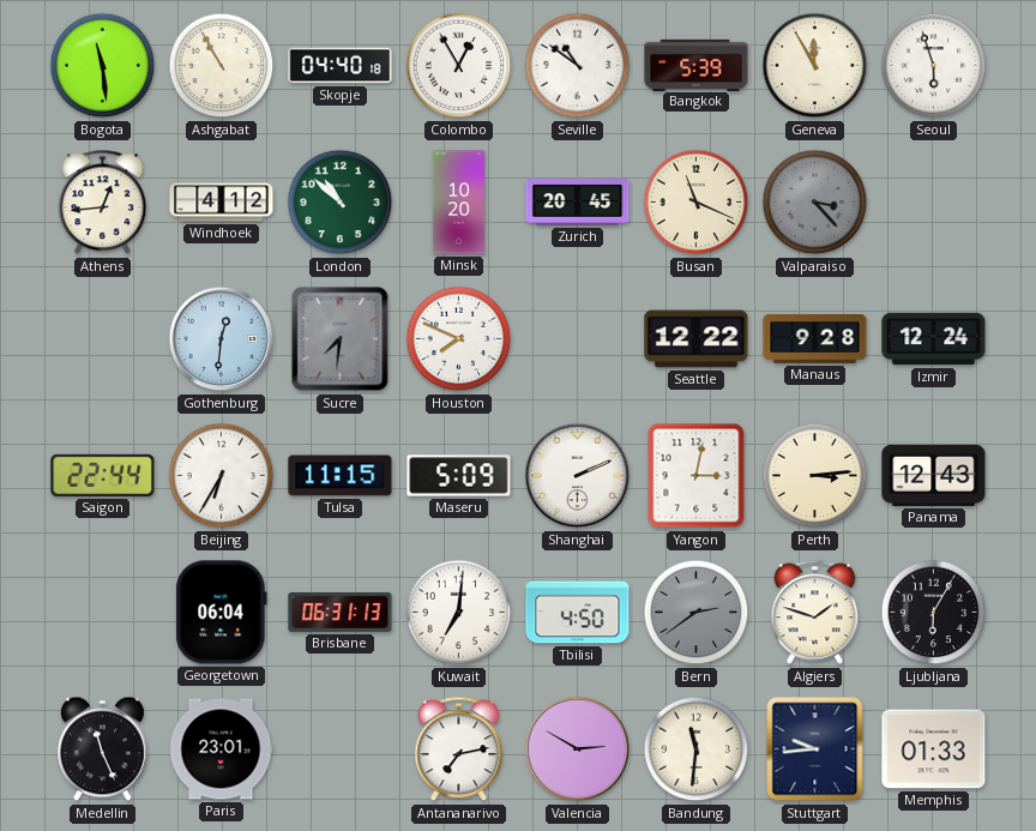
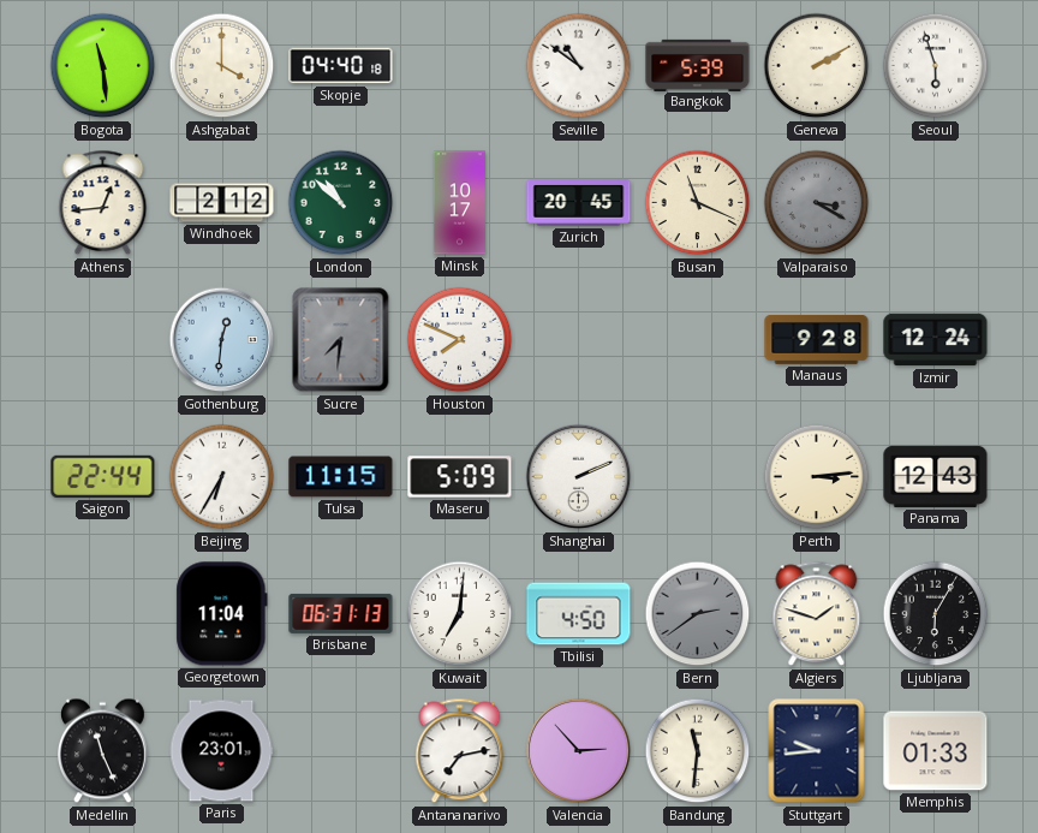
Ashgabat: 10:55 -> 4:00 (222, 66)
Colombo: 12:55 -> none (459, 66)
Geneva: 11:55 -> 2:10 (817, 66)
Windhoek: 4:12 -> 2:12 (222, 203)
Minsk: 10:20 -> 10:17 (459, 203)
Valparaiso: 3:23 -> 3:20 (817, 203)
Seattle: 12:22 -> none (697, 339)
Yangon: 3:02 -> none (697, 476)
Georgetown: 06:04 -> 11:04 (222, 614)
Valencia: 2:50 -> 2:53 (579, 751)
